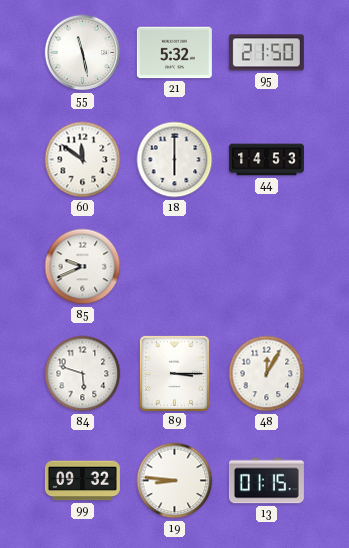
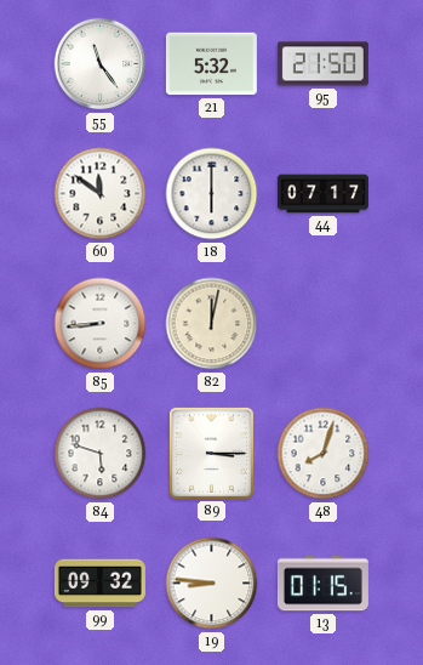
55: 11:28 -> 11:24 (101, 64)
44: 14:53 -> 07:17 (322, 194)
85: 9:41 -> 8:44 (101, 324)
82: none -> 12:02 (212, 324)
48: 12:05 -> 8:03 (324, 454)
